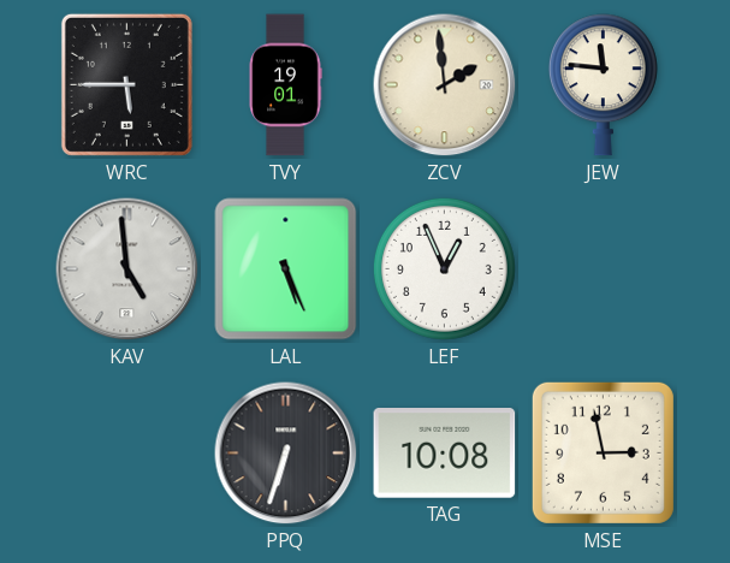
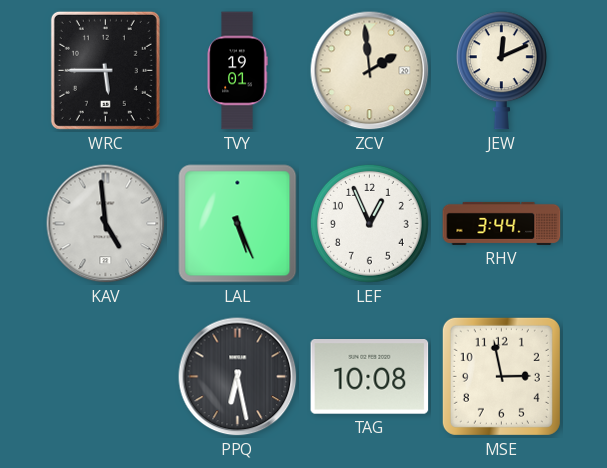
JEW: 11:46 -> 12:11 (501, 71)
RHV: none -> 3:44 (502, 223)
PPQ: 6:33 -> 6:28 (238, 377)
